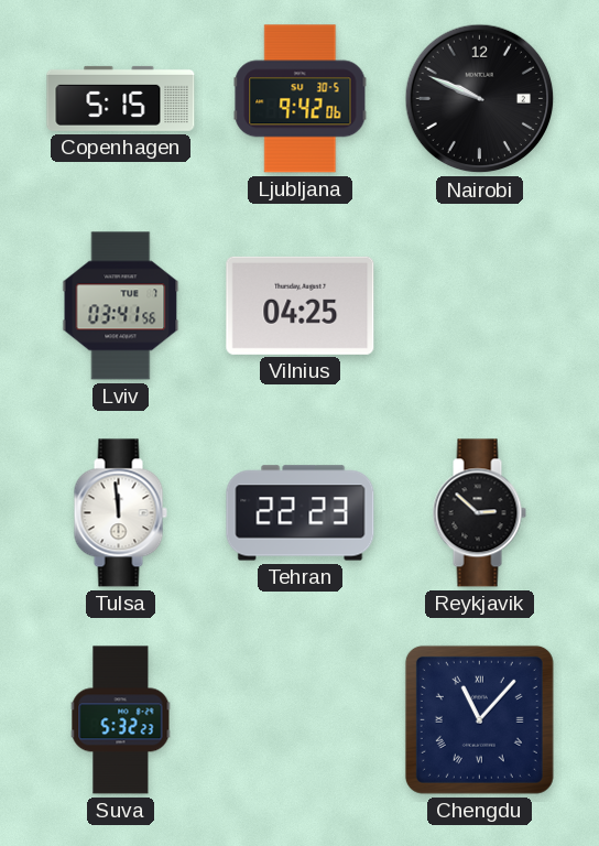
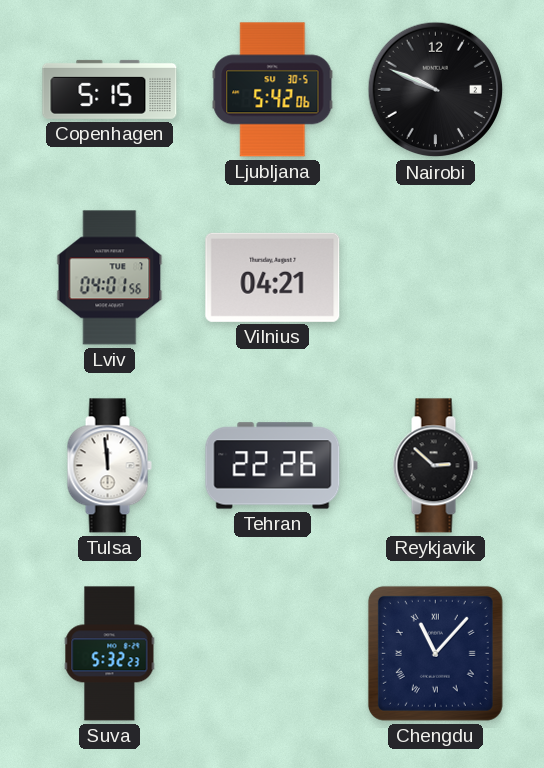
Ljubljana: 9:42 -> 5:42 (273, 90)
Lviv: 03:41 -> 04:01 (110, 278)
Vilnius: 04:25 -> 04:21 (273, 277)
Tehran: 22:23 -> 22:26 (273, 466)
